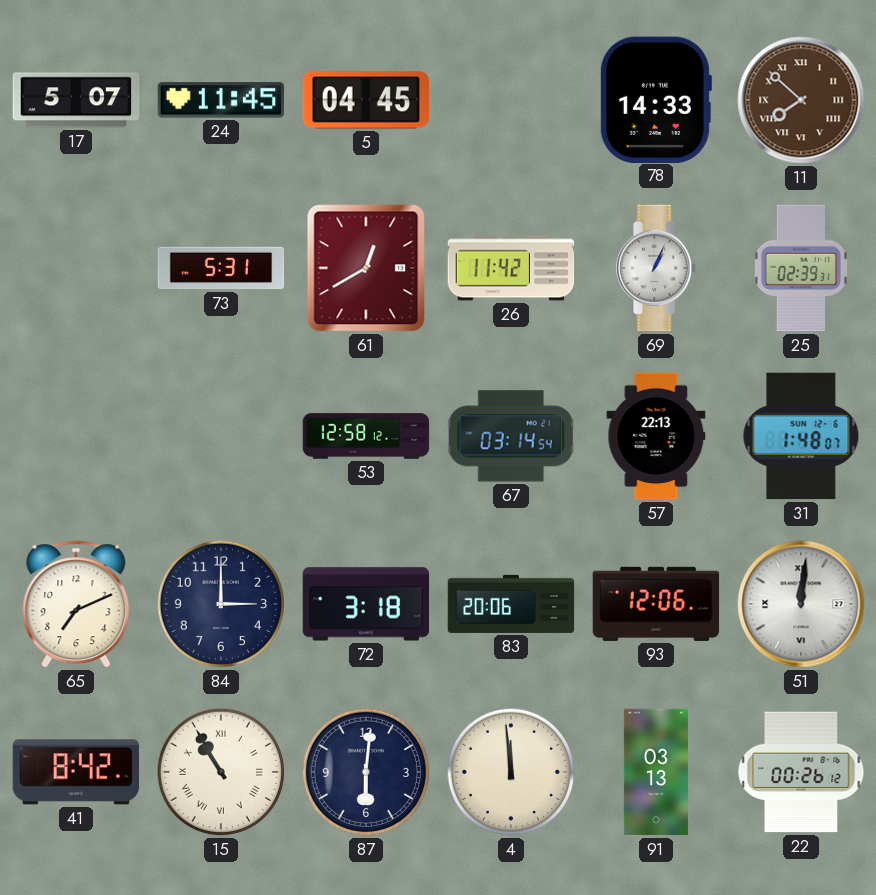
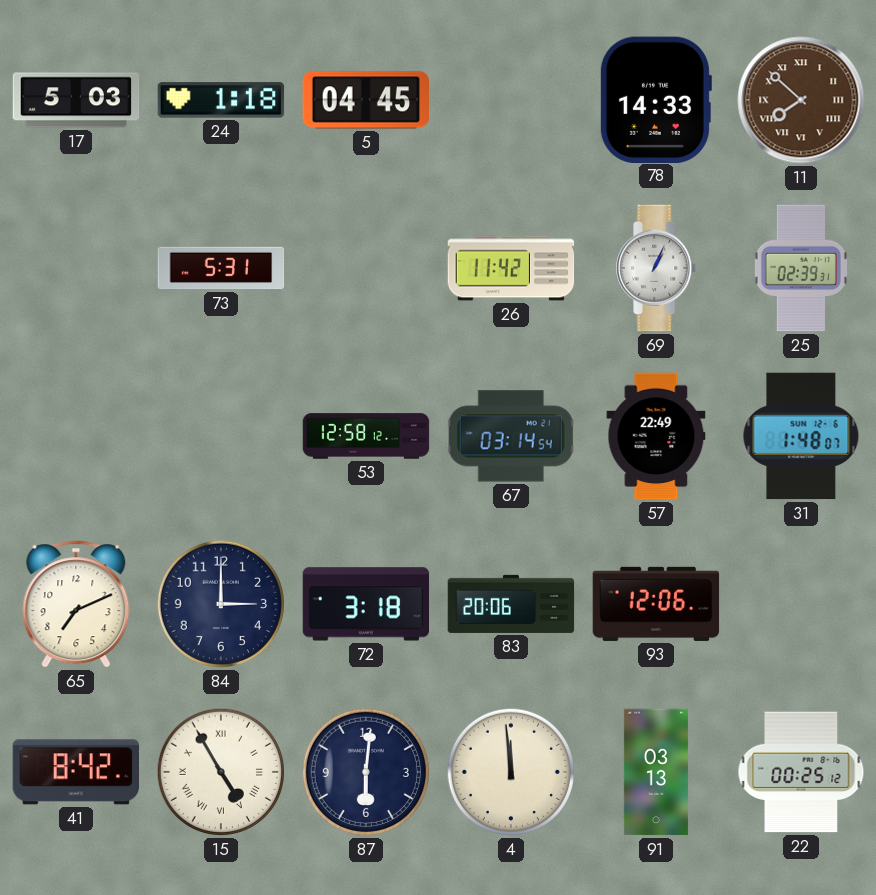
17: 5:07 -> 5:03 (76, 100)
24: 11:45 -> 1:18 (221, 100)
61: 12:40 -> none (366, 268)
57: 22:13 -> 22:49 (656, 436)
51: 12:01 -> none (801, 604)
15: 10:55 -> 4:55 (221, 772)
22: 00:26 -> 00:25 (801, 772)
